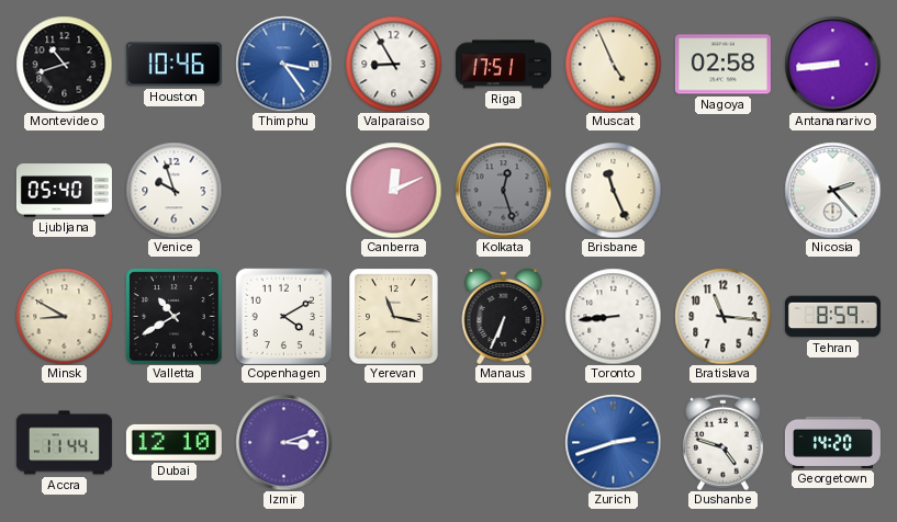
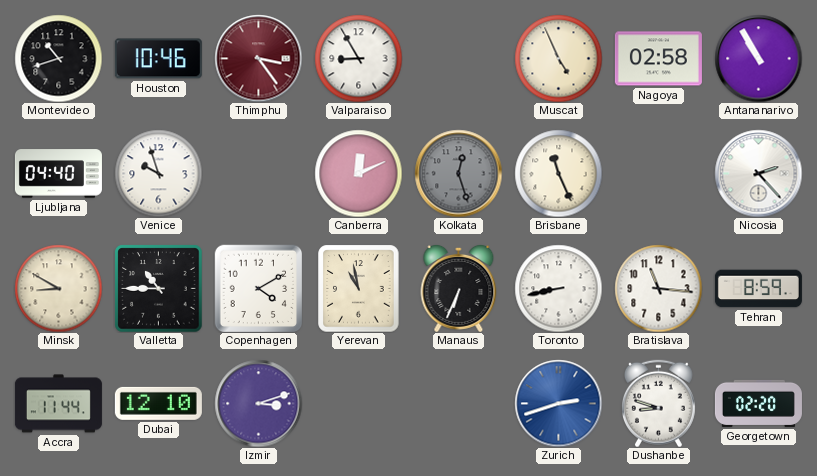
Thimphu dial: blue -> burgundy (258, 58)
Riga: 17:51 -> none (503, 65)
Antananarivo: 8:44 -> 10:55 (758, 58)
Ljubljana: 05:40 -> 04:40 (58, 174)
Valletta: 10:40 -> 10:45 (158, 288)
Yerevan: 11:17 -> 10:58 (359, 288)
Toronto: 8:44 -> 8:43 (558, 288)
Dushanbe: 4:48 -> 8:48 (658, 403)
Georgetown: 14:20 -> 02:20 (758, 403)
